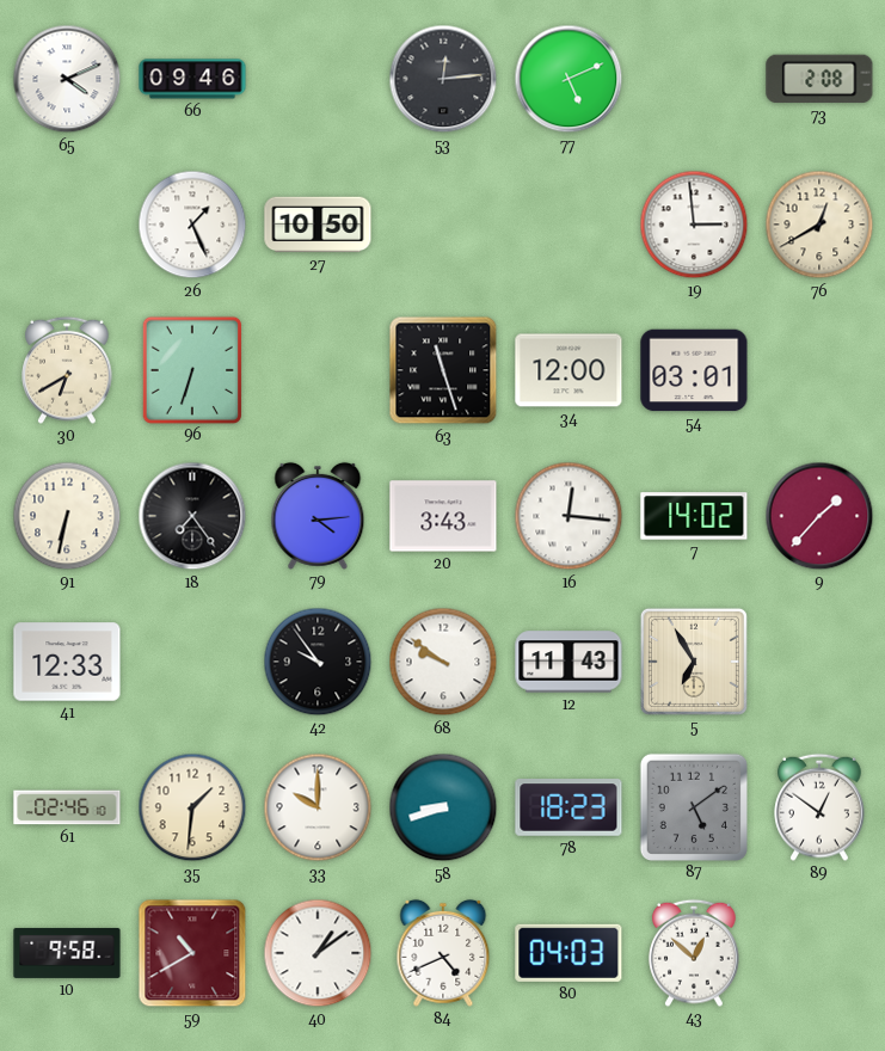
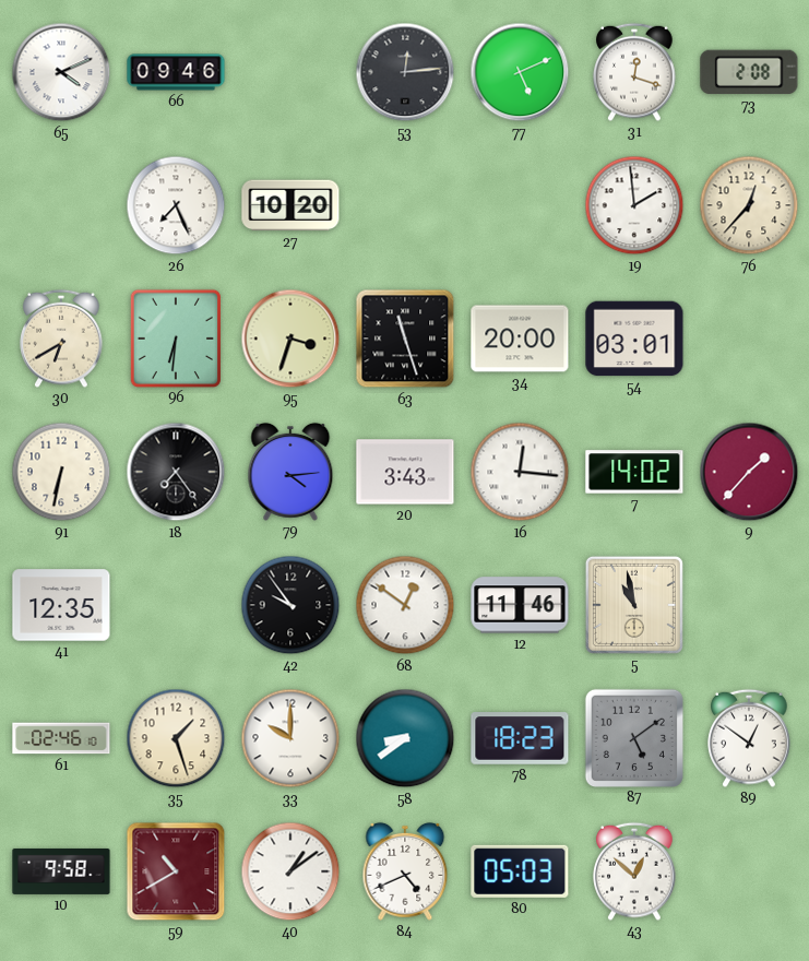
31: none -> 12:18 (634, 72)
26: 1:26 -> 7:26 (176, 205)
27: 10:50 -> 10:20 (290, 205)
19: 2:59 -> 1:59 (634, 205)
76: 12:40 -> 12:37 (749, 205)
96: 6:33 -> 6:31 (175, 337)
95: none -> 3:33 (290, 339)
34: 12:00 -> 20:00 (520, 339)
41: 12:33 -> 12:35 (61, 605)
68: 9:51 -> 12:51 (405, 605)
12: 11:43 -> 11:46 (520, 605)
5: 6:55 -> 10:58 (634, 605)
35: 1:31 -> 1:27 (176, 738)
58: 8:42 -> 8:39 (405, 738)
80: 04:03 -> 05:03 (520, 871)
